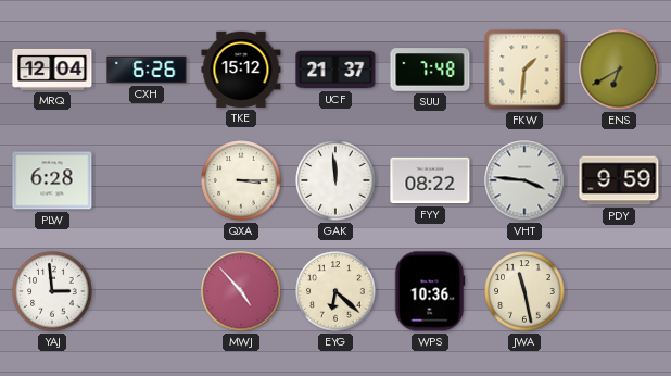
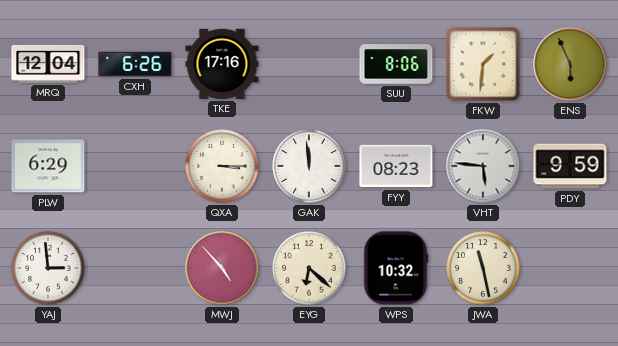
TKE: 15:12 -> 17:16 (222, 64)
UCF: 21:37 -> none (335, 70)
SUU: 7:48 -> 8:06 (396, 64)
ENS: 6:40 -> 5:56 (570, 64)
PLW: 6:28 -> 6:29 (48, 166)
FYY: 08:22 -> 08:23 (396, 166)
VHT: 3:46 -> 5:46 (483, 166)
WPS: 10:36 -> 10:32 (396, 268)
